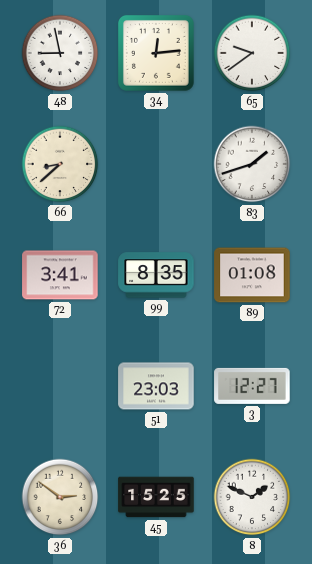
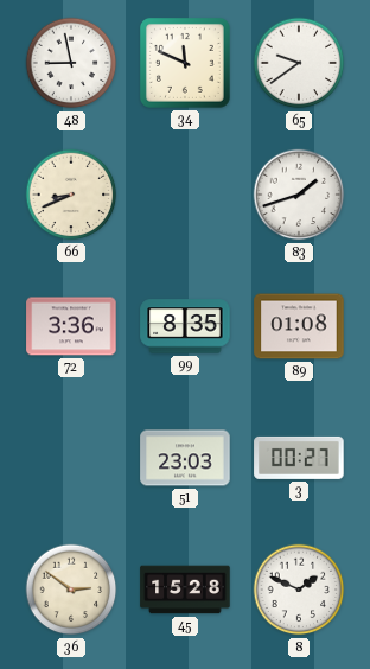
34: 12:14 -> 11:49 (185, 63)
66: 8:38 -> 8:41 (71, 195)
72: 3:41 -> 3:36 (71, 326)
3: 12:27 -> 00:27 (299, 458)
45: 15:25 -> 15:28 (185, 590)
